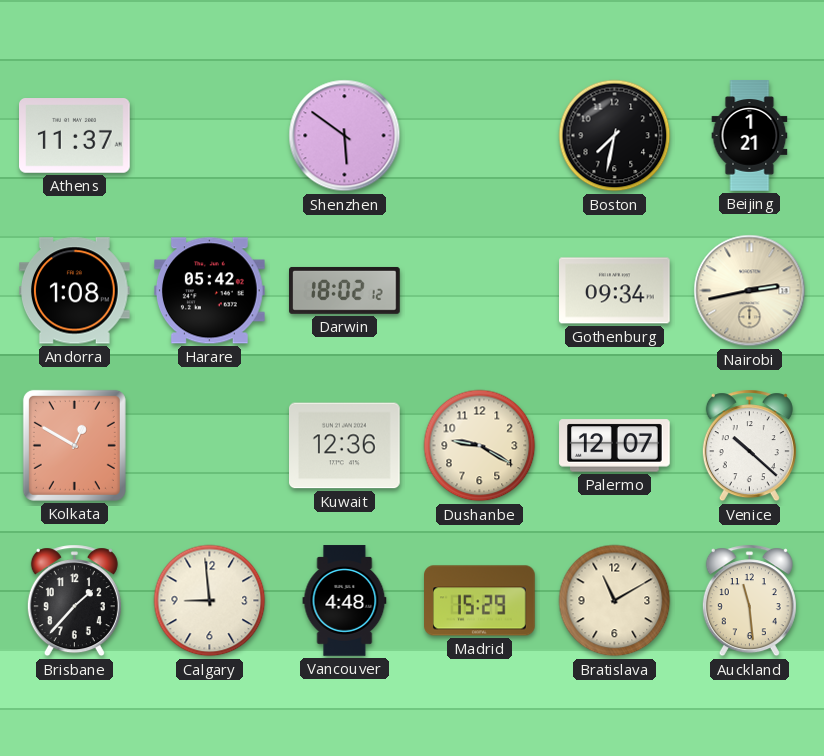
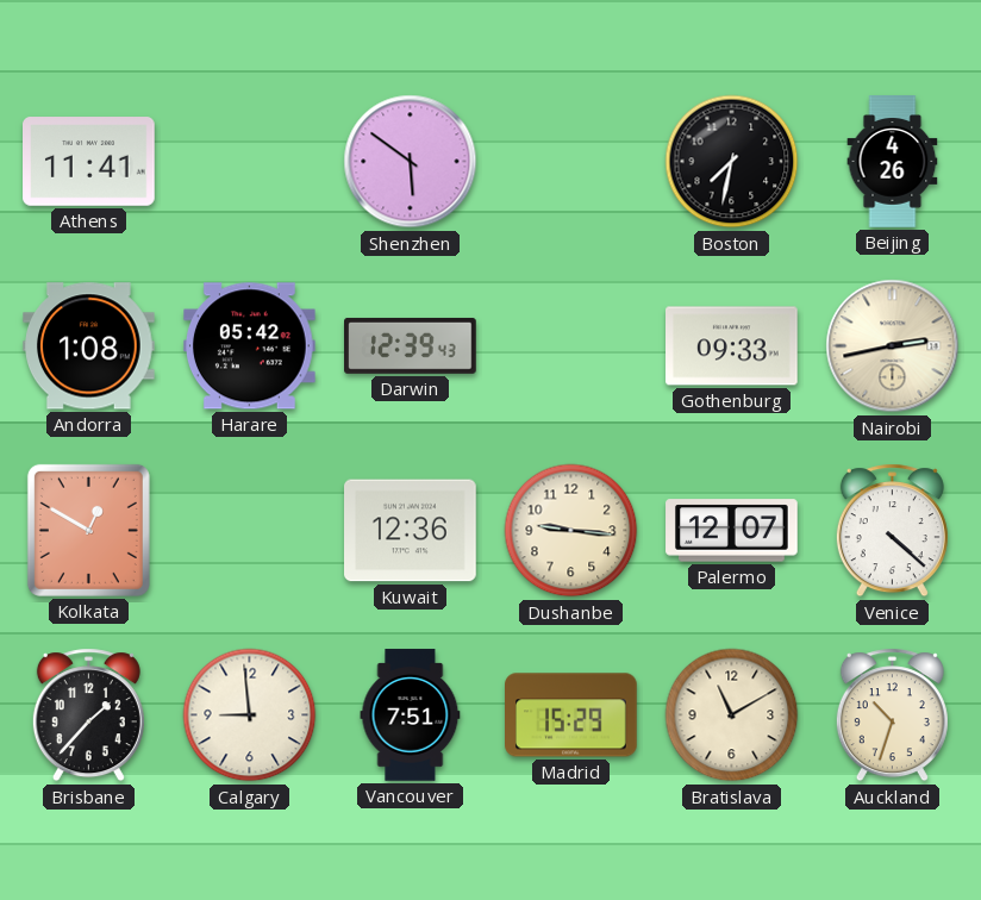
Athens: 11:37 -> 11:41 (89, 162)
Beijing: 1:21 -> 4:26 (893, 162)
Darwin: 18:02 -> 12:39 (411, 345)
Gothenburg: 09:34 -> 09:33 (732, 346)
Dushanbe: 9:20 -> 9:16 (571, 531)
Venice: 10:22 -> 4:22 (892, 531)
Vancouver: 4:48 -> 7:51 (411, 715)
Auckland: 11:29 -> 10:33 (892, 715)
